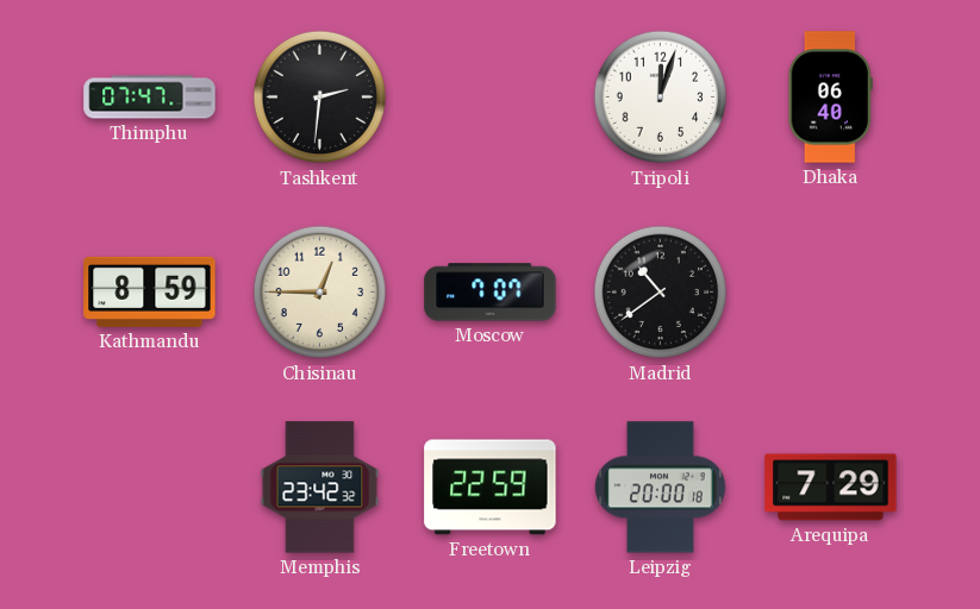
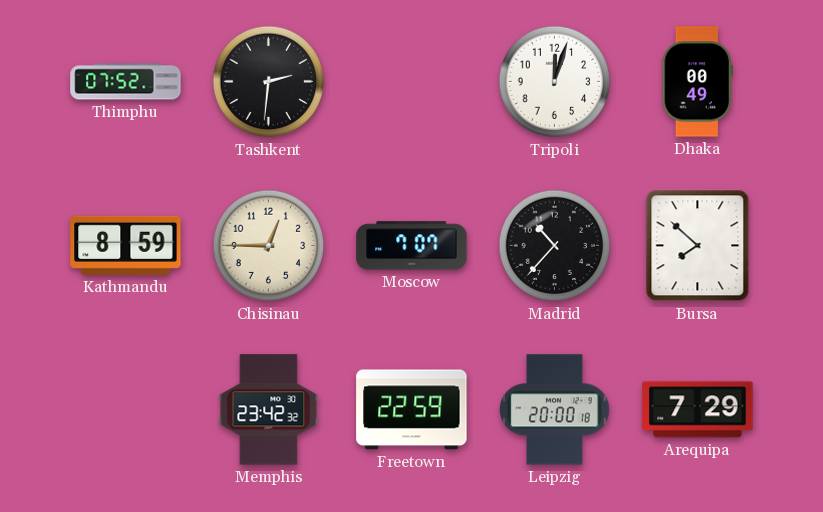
Thimphu: 07:47 -> 07:52 (126, 82)
Dhaka: 06:40 -> 00:49 (697, 82)
Madrid: 10:39 -> 10:37 (555, 246)
Bursa: none -> 7:52 (698, 246)
